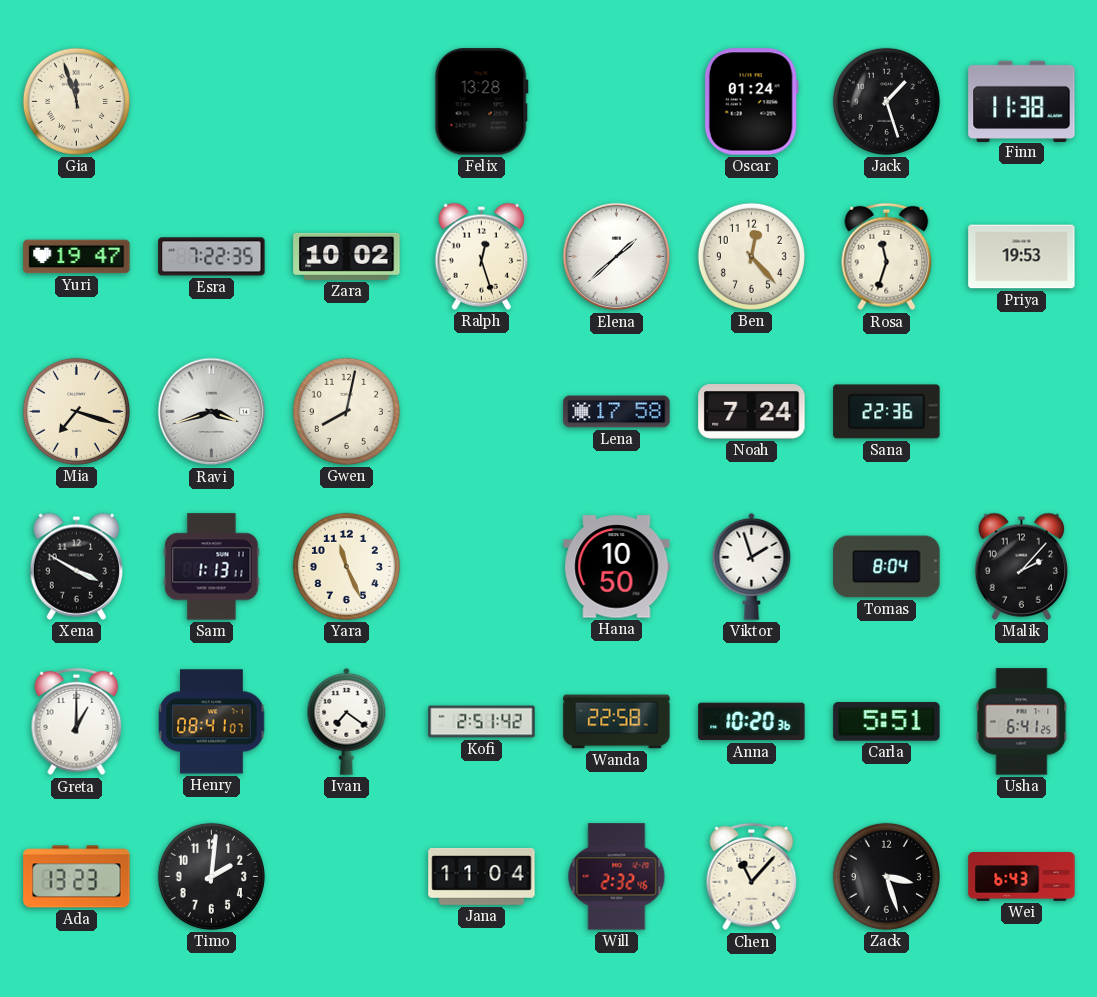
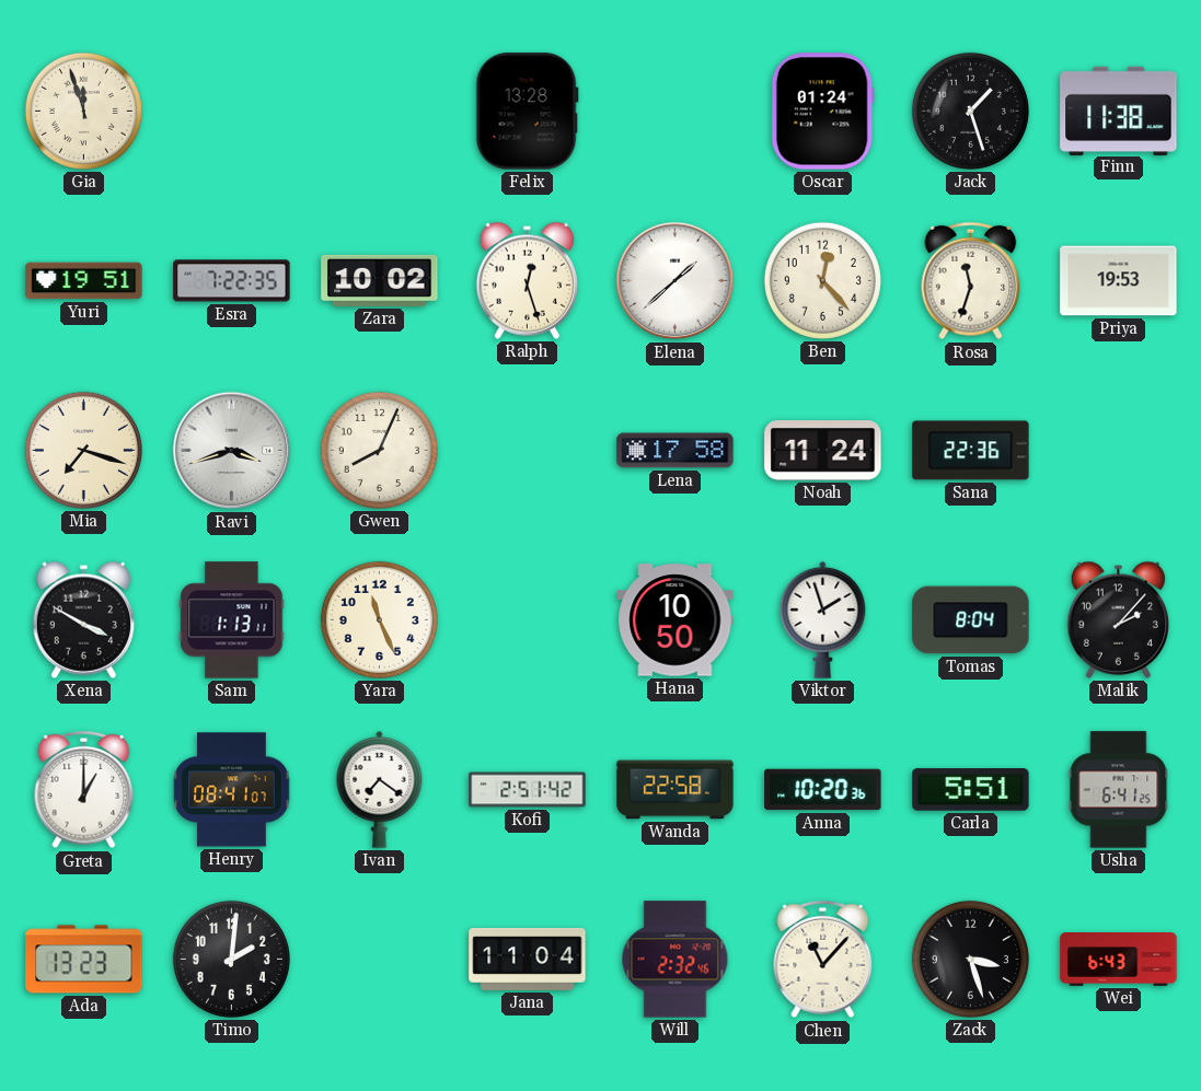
Yuri: 19:47 -> 19:51 (84, 281)
Gwen: 8:02 -> 8:04 (379, 450)
Noah: 7:24 -> 11:24 (823, 451)
